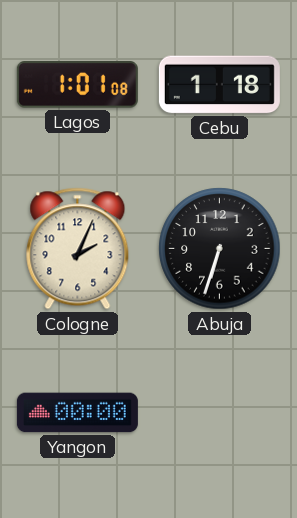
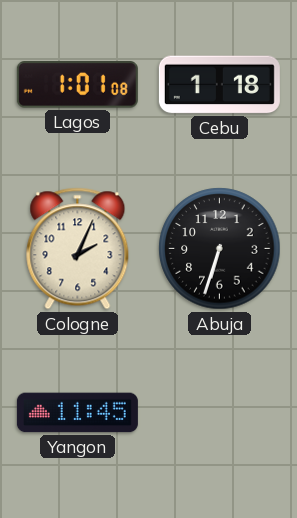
Yangon: 00:00 -> 11:45 (77, 413)
